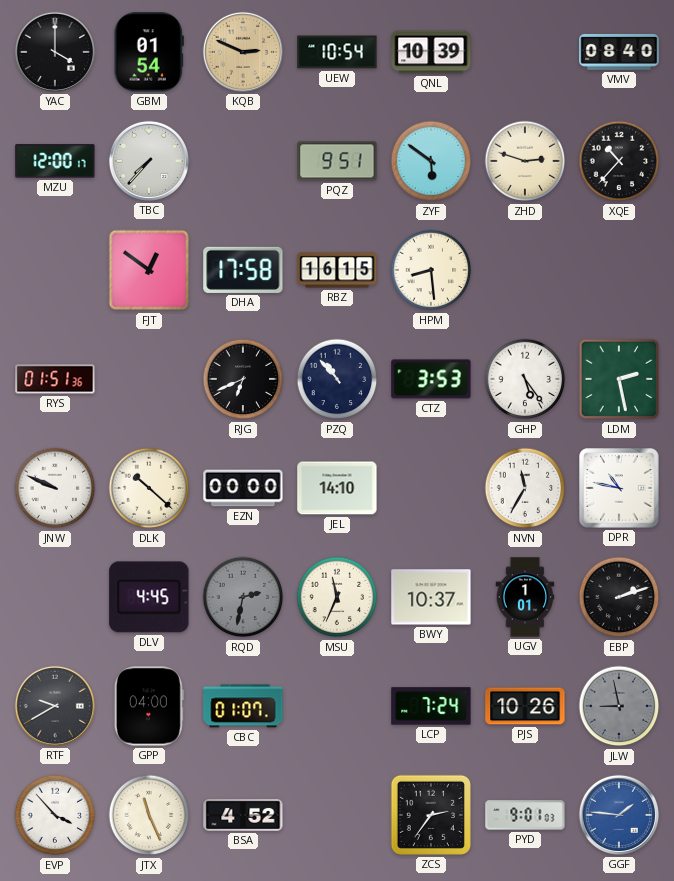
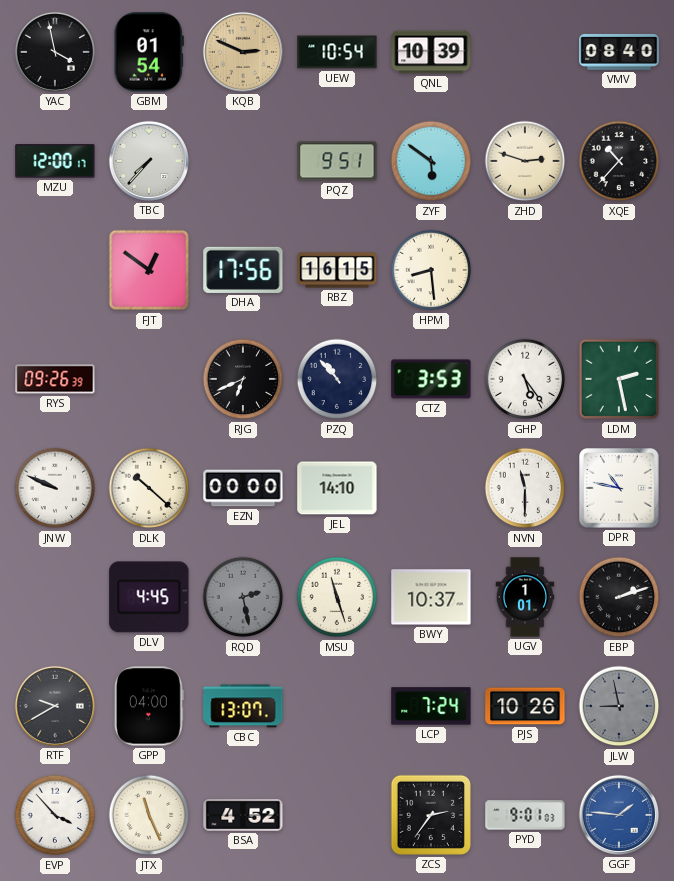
YAC: 4:00 -> 3:58 (55, 52)
DHA: 17:58 -> 17:56 (243, 270)
RYS: 01:51 -> 09:26 (55, 379)
NVN: 11:35 -> 11:30 (525, 488)
RQD: 2:32 -> 2:28 (243, 597)
MSU: 11:34 -> 11:27 (337, 597)
CBC: 01:07 -> 13:07 (243, 706)
